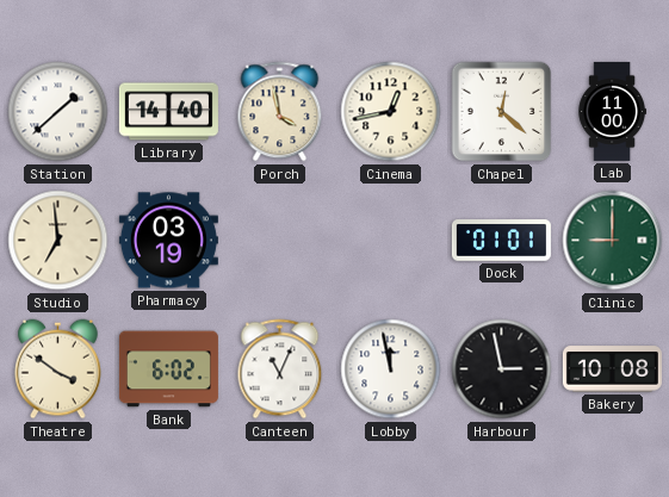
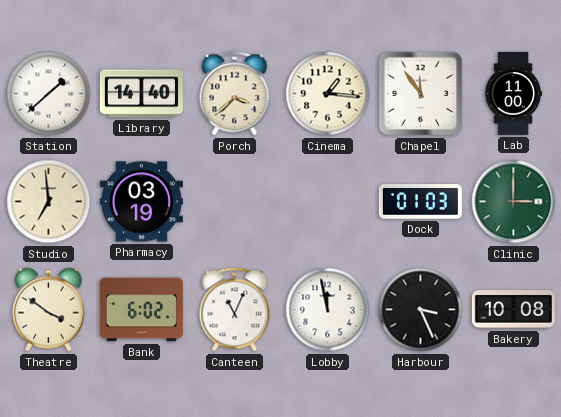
Porch: 3:58 -> 3:38 (235, 94)
Cinema: 12:43 -> 1:16 (328, 94)
Chapel: 12:22 -> 11:54 (421, 94)
Dock: 01:01 -> 01:03 (420, 202)
Clinic: 9:00 -> 3:00 (514, 202)
Harbour: 2:58 -> 3:26 (421, 310)
